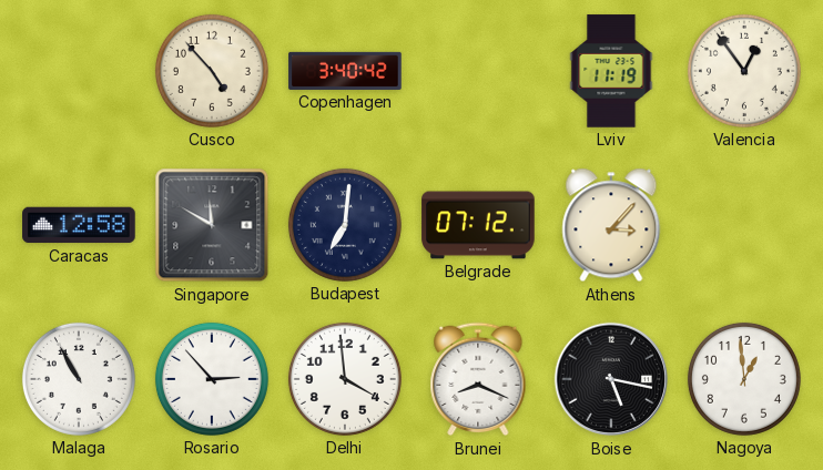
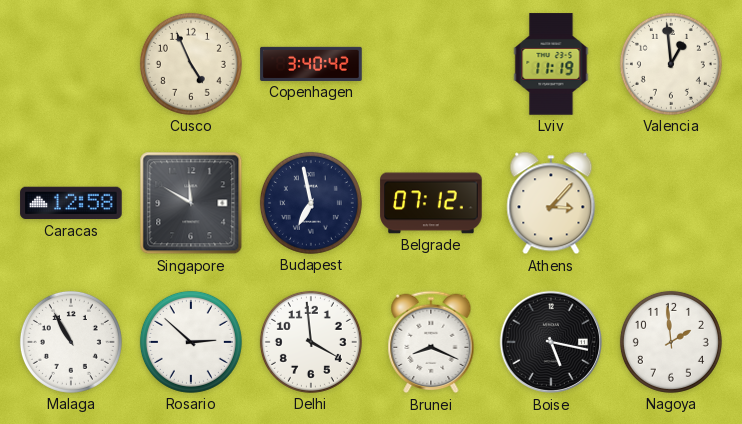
Cusco: 4:53 -> 4:56 (191, 64)
Valencia: 12:54 -> 12:59 (671, 64)
Budapest: 7:01 -> 6:58 (311, 203)
Rosario: 2:53 -> 2:52 (191, 342)
Nagoya: 12:59 -> 1:59 (671, 342)
